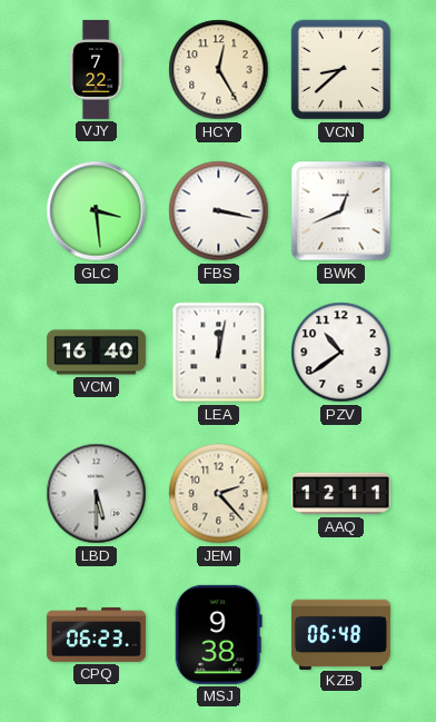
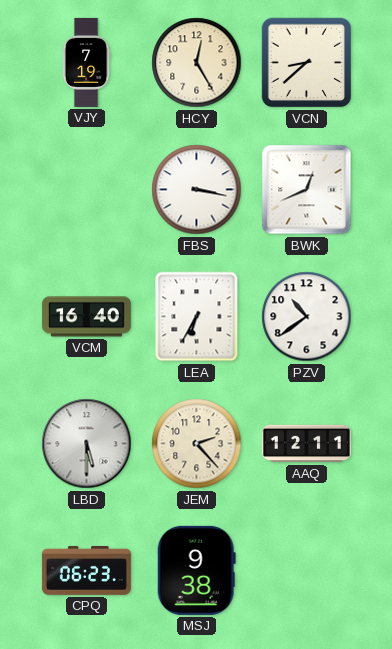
VJY: 7:22 -> 7:19 (86, 62)
GLC: 3:29 -> none (97, 211)
LEA: 12:02 -> 6:35 (197, 317)
KZB: 06:48 -> none (340, 634)
